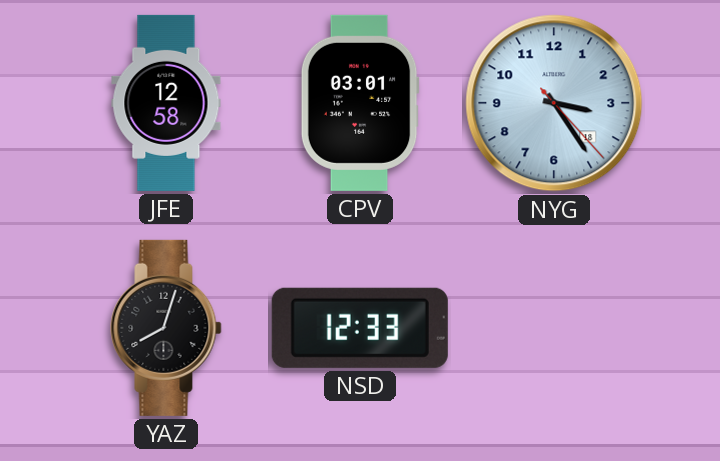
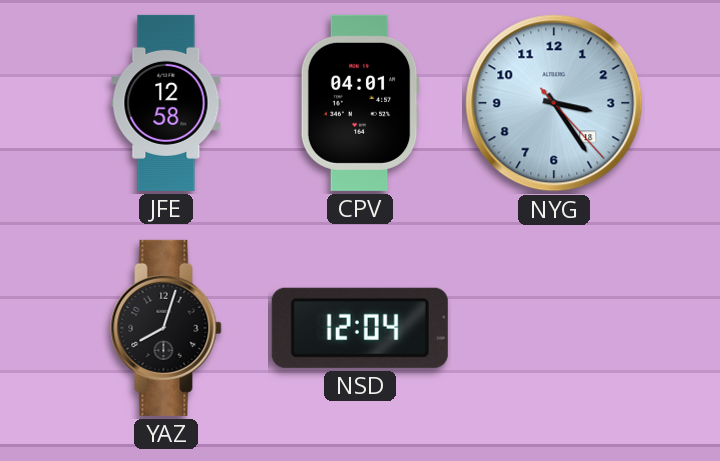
CPV: 03:01 -> 04:01 (360, 103)
NSD: 12:33 -> 12:04 (360, 328)
